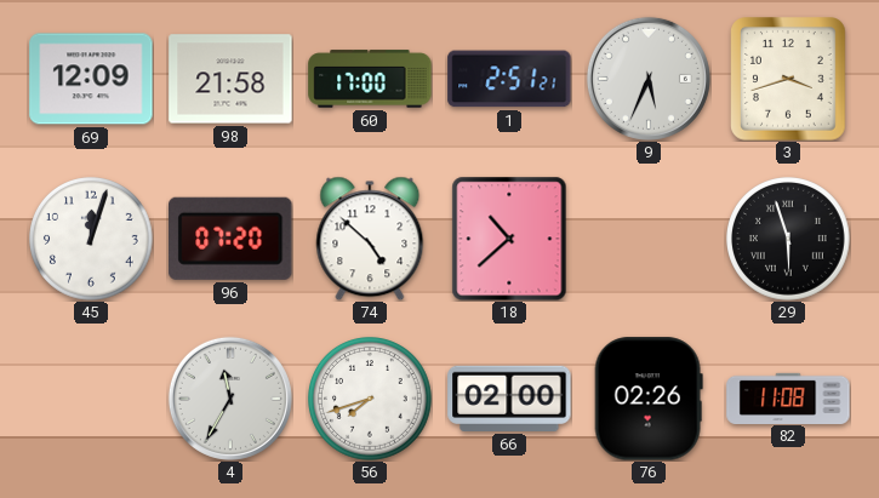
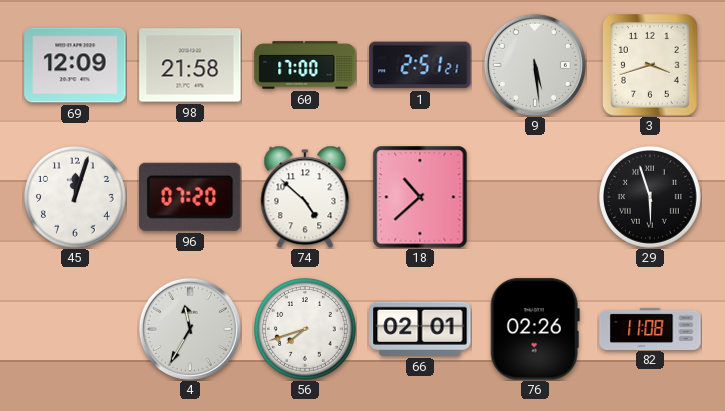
9: 5:34 -> 5:29 (535, 65)
66: 02:00 -> 02:01 (420, 329)
